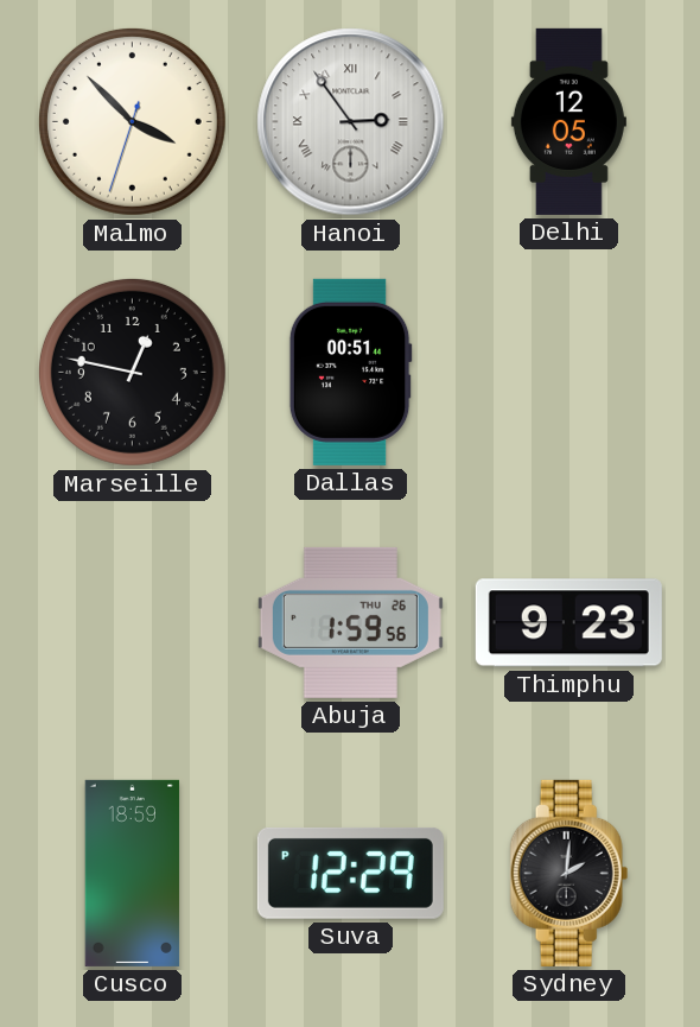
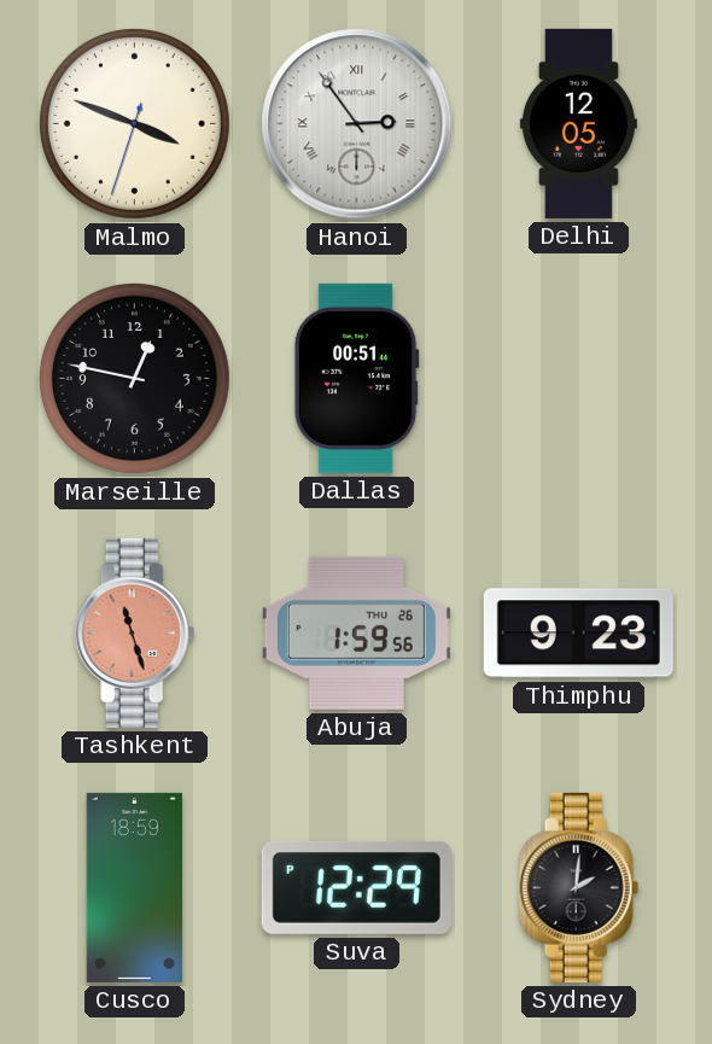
Malmo: 3:52 -> 3:48 (134, 123)
Tashkent: none -> 11:27 (135, 632)
